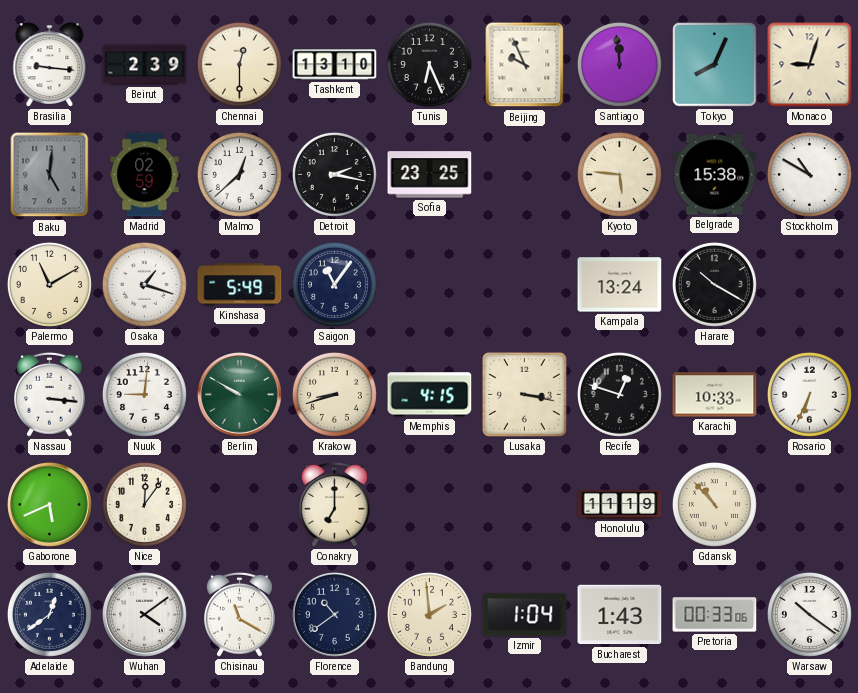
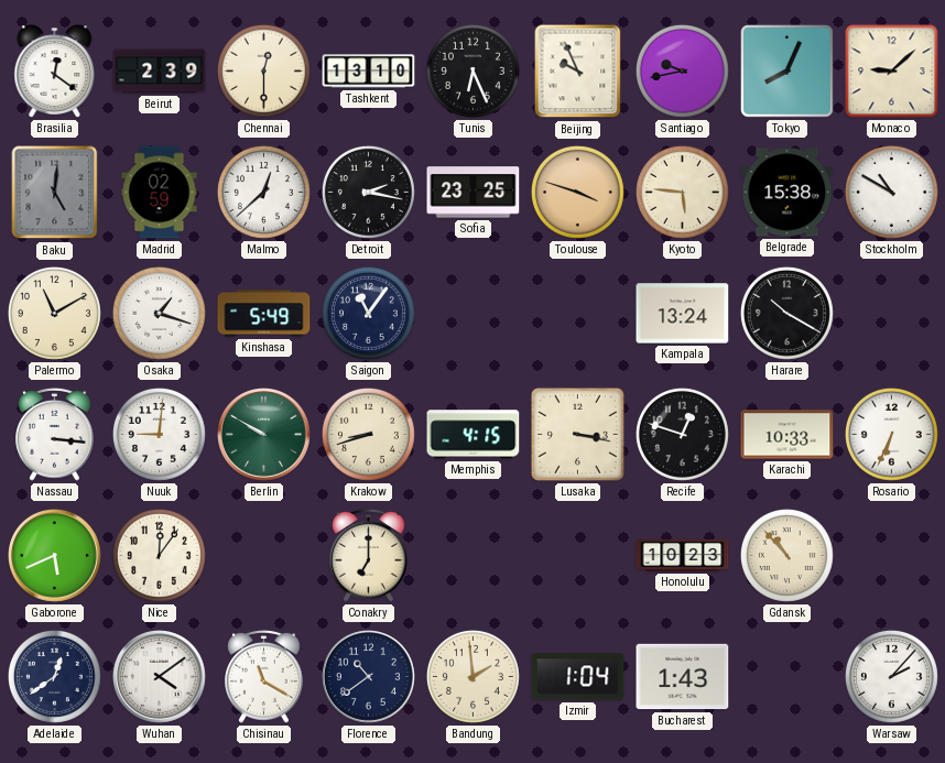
Brasilia: 9:16 -> 12:21 (55, 72)
Santiago: 11:59 -> 9:43 (682, 70)
Monaco: 9:03 -> 9:08 (892, 72)
Toulouse: none -> 3:48 (577, 192)
Honolulu: 11:19 -> 10:23 (683, 555)
Pretoria: 00:33 -> none (715, 615)
Warsaw: 10:21 -> 2:07 (891, 676)
